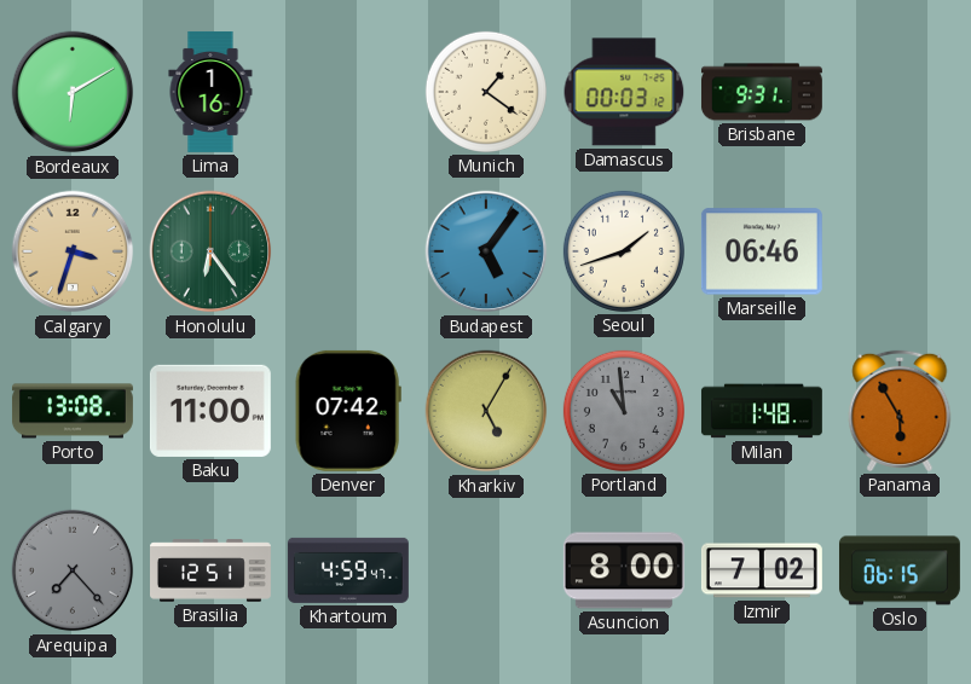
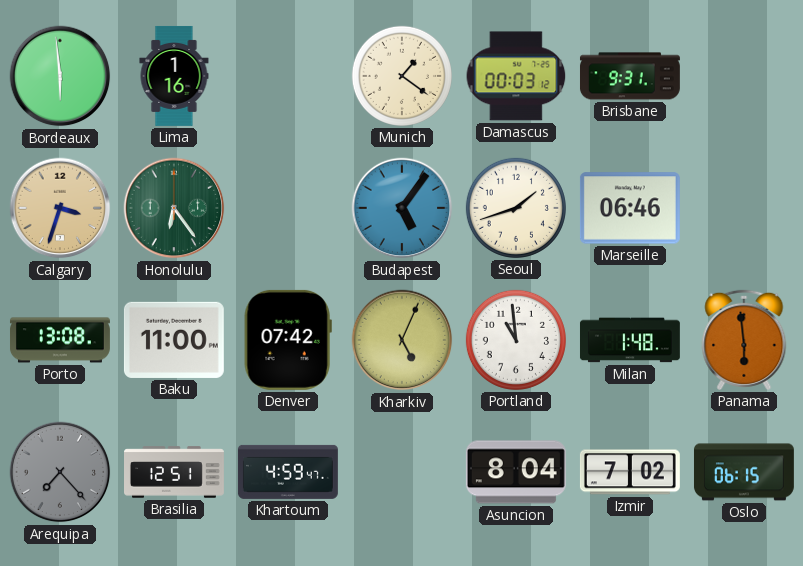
Bordeaux: 6:10 -> 5:59 (60, 76)
Kharkiv: 5:05 -> 5:04 (402, 340)
Portland dial: grey -> white (516, 340)
Panama: 5:55 -> 5:59 (744, 340)
Asuncion: 8:00 -> 8:04 (516, 472)
